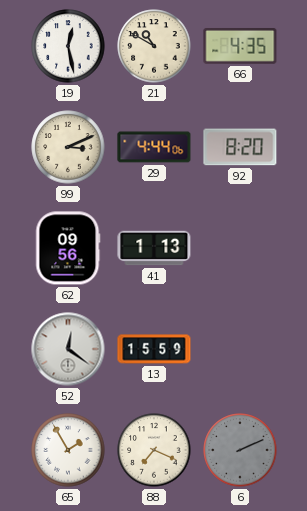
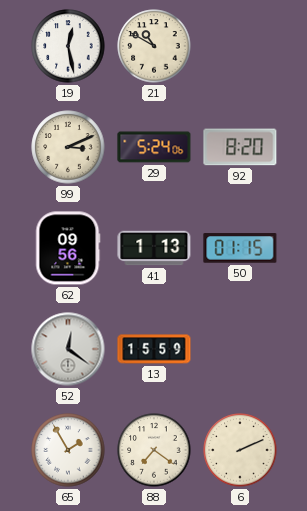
66: 4:35 -> none (240, 46)
29: 4:44 -> 5:24 (154, 147)
50: none -> 01:15 (240, 248)
88: 7:19 -> 7:21 (154, 450)
6 dial: grey -> cream (240, 450)
